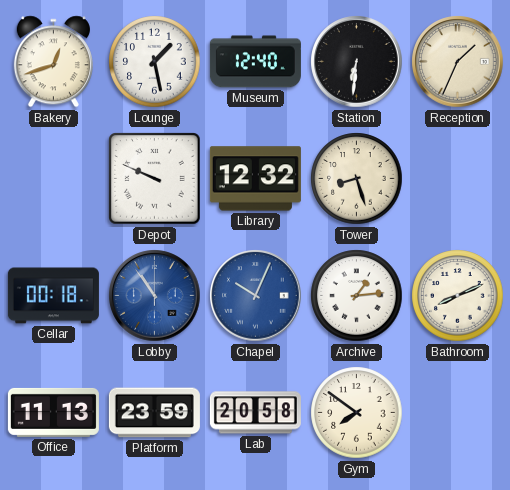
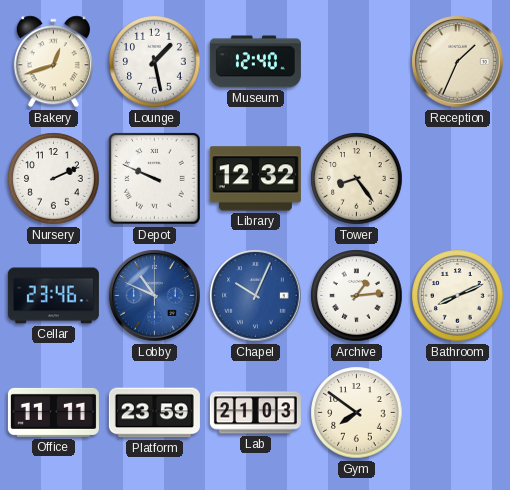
Station: 6:31 -> none (357, 62)
Nursery: none -> 2:11 (54, 179)
Tower: 8:27 -> 8:24 (357, 179)
Cellar: 00:18 -> 23:46 (53, 296)
Lobby: 10:54 -> 10:49 (155, 296)
Office: 11:13 -> 11:11 (53, 412)
Lab: 20:58 -> 21:03 (255, 413)
